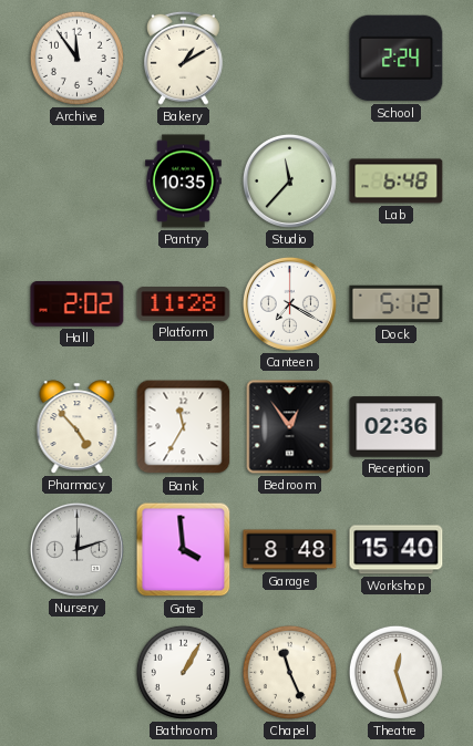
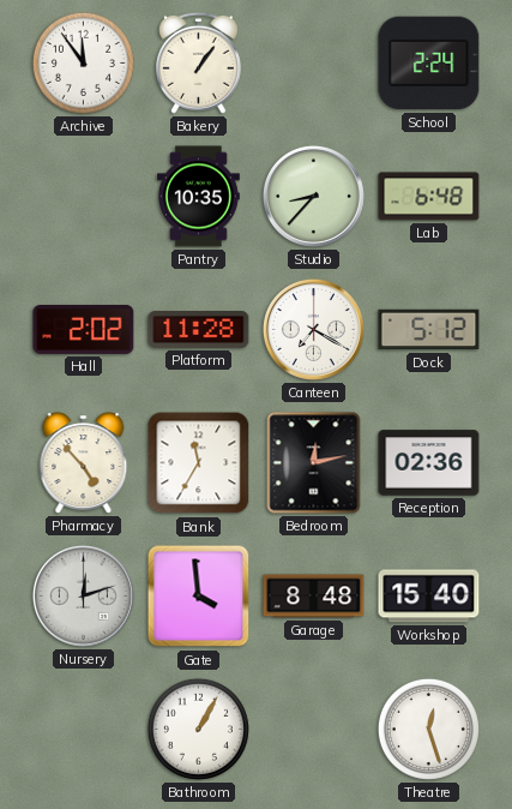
Bakery: 1:10 -> 1:06 (198, 62)
Studio: 11:37 -> 8:37 (313, 196)
Bedroom: 12:54 -> 12:13 (314, 463)
Chapel: 11:26 -> none (289, 672)
